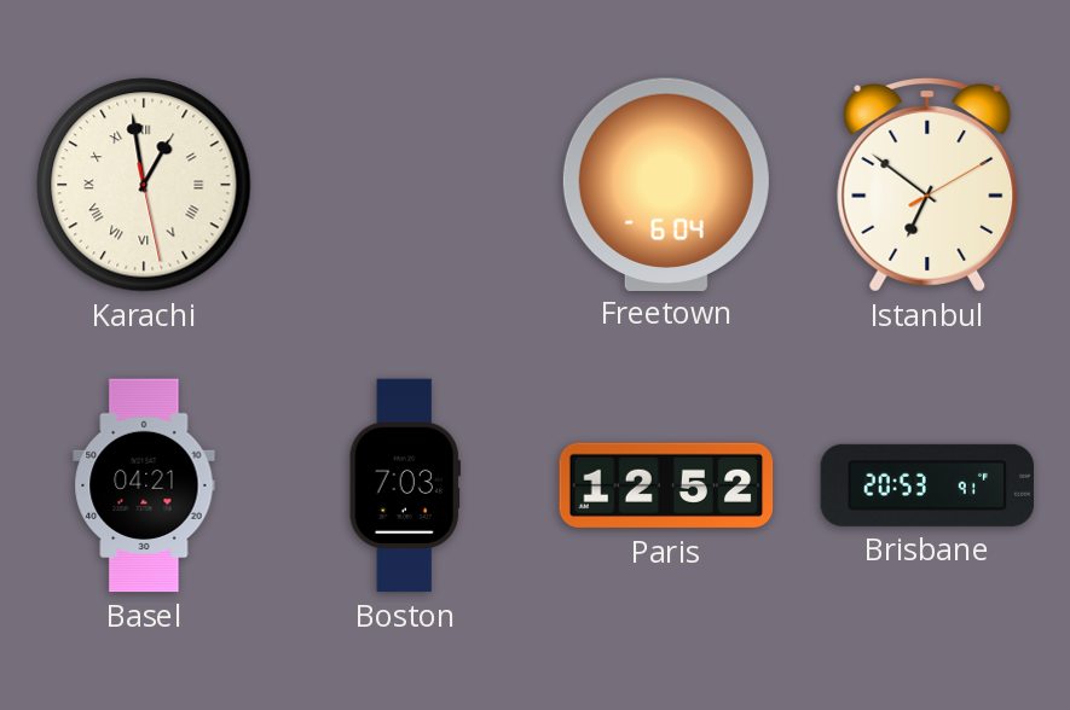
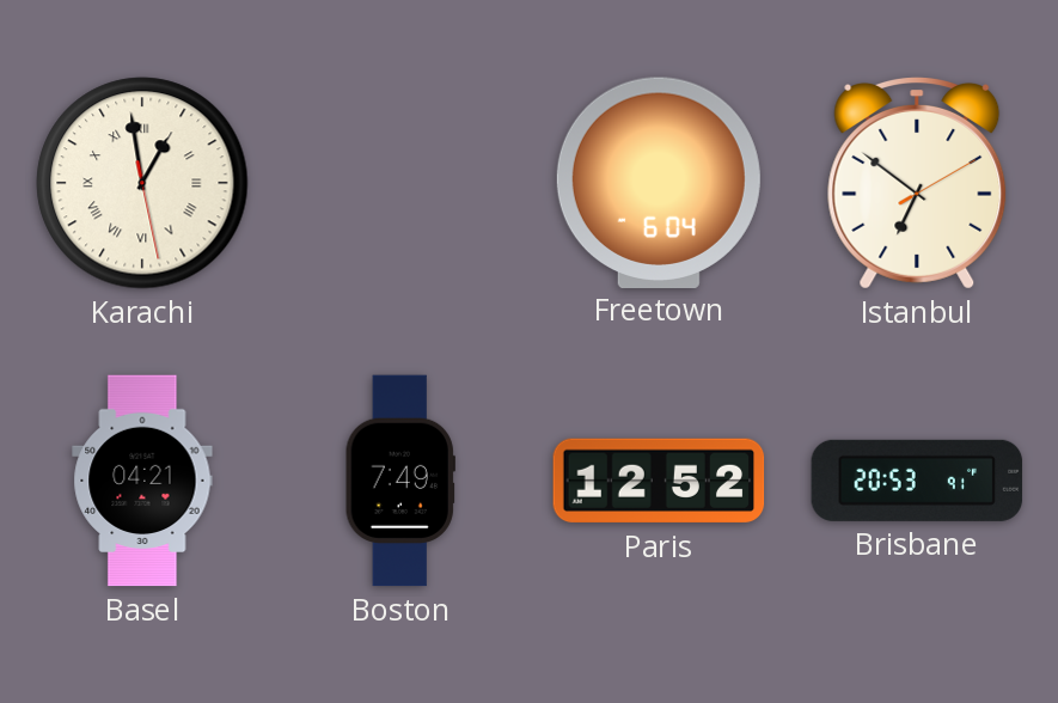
Boston: 7:03 -> 7:49 (400, 481)
